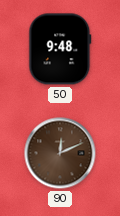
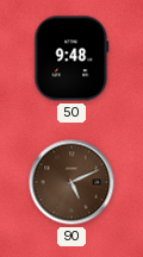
90: 12:11 -> 5:11 (71, 182)
